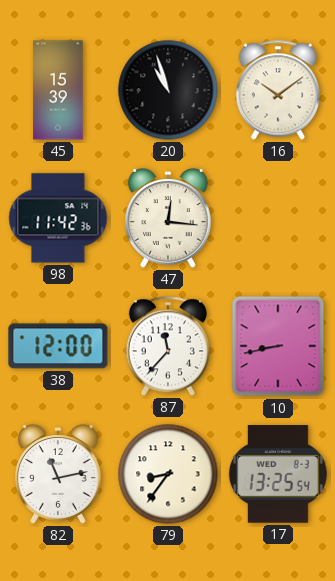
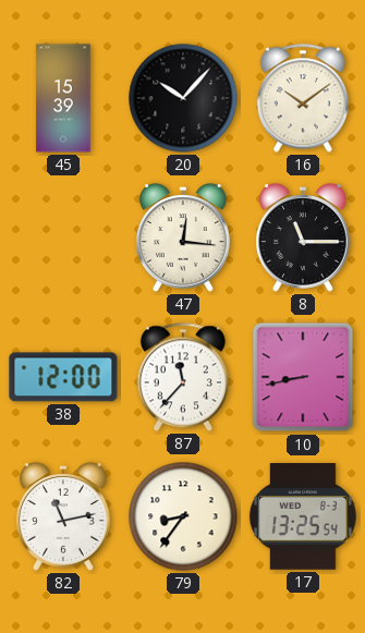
20: 10:57 -> 10:07 (183, 98)
98: 11:42 -> none (58, 218)
8: none -> 11:15 (303, 238)
